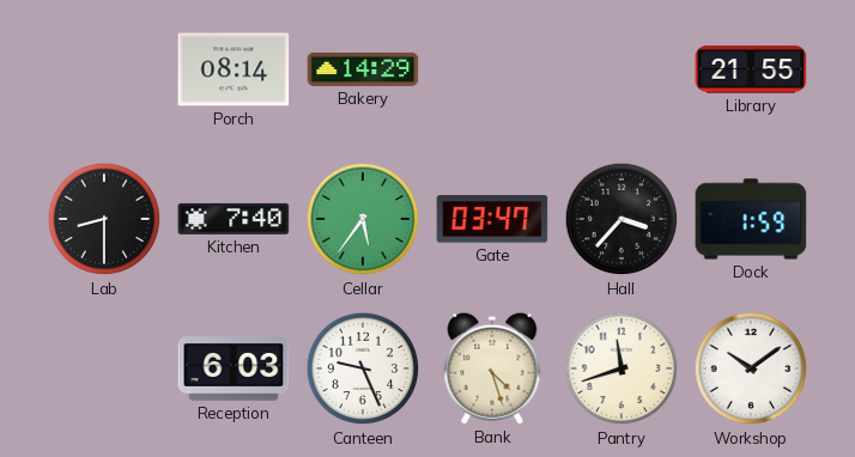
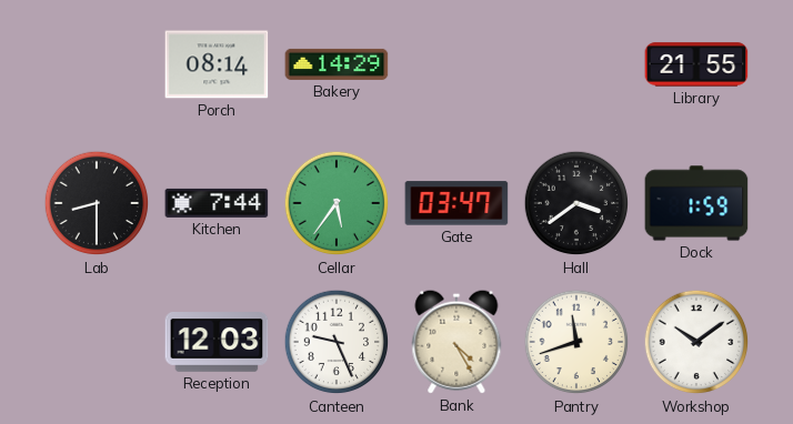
Kitchen: 7:40 -> 7:44 (217, 203)
Hall: 3:37 -> 3:39 (576, 203)
Reception: 6:03 -> 12:03 (217, 342)
Bank: 4:27 -> 4:25 (456, 342)
